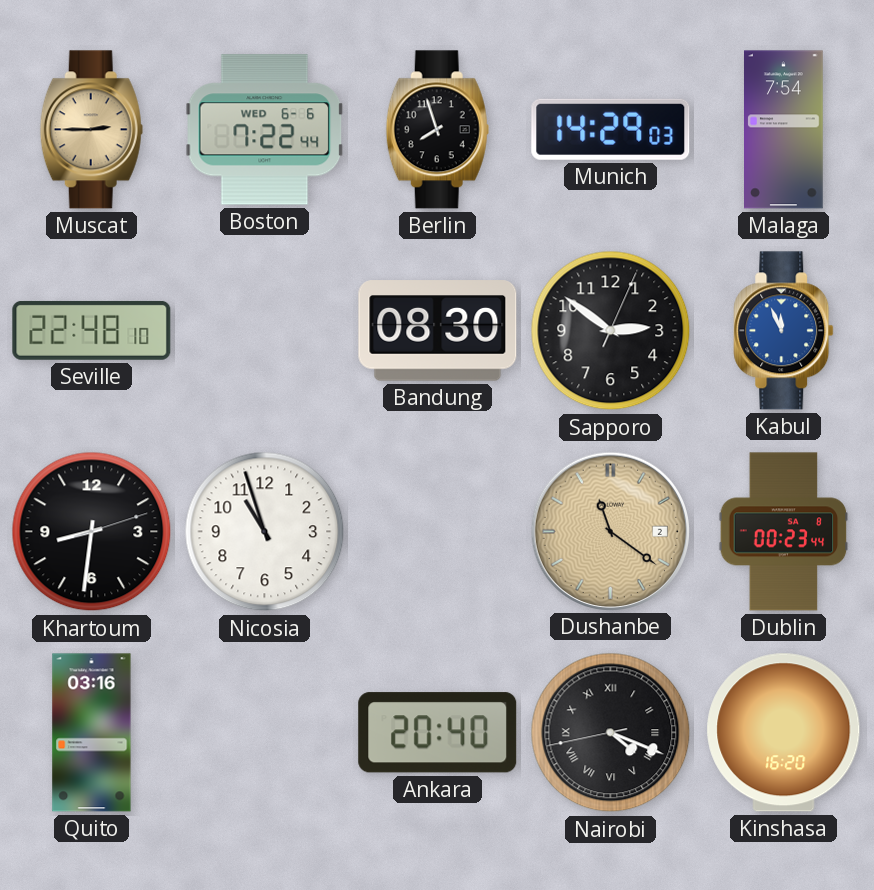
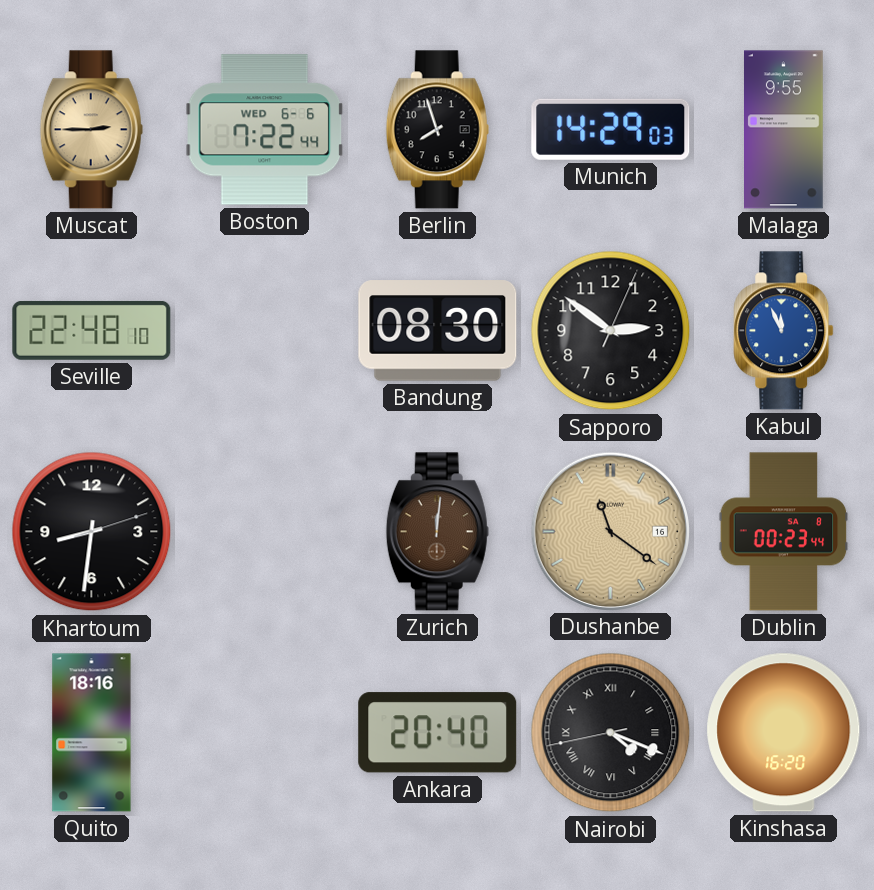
Malaga: 7:54 -> 9:55 (784, 130)
Nicosia: 10:57 -> none (265, 532)
Zurich: none -> 12:01 (437, 532)
Dushanbe date: 2 -> 16 (610, 531)
Quito: 03:16 -> 18:16 (92, 733)
